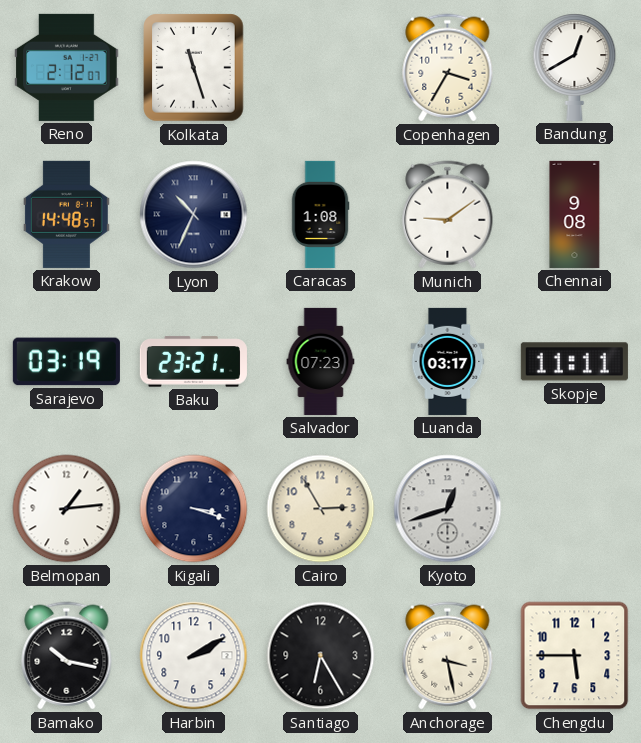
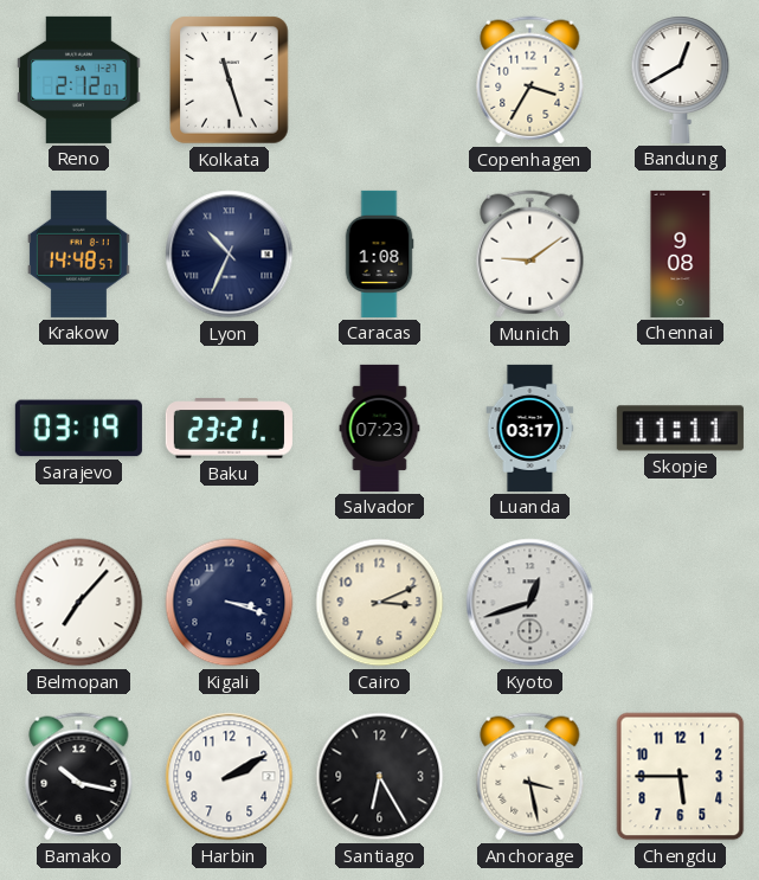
Belmopan: 1:14 -> 7:07 (79, 603)
Cairo: 2:55 -> 3:11 (380, 603)
